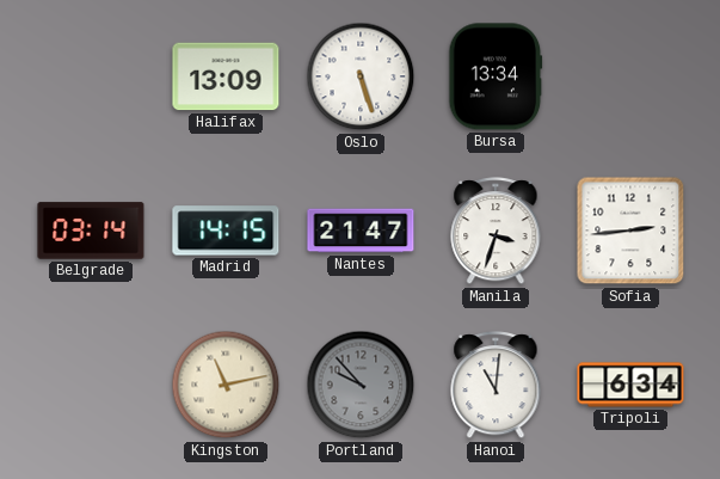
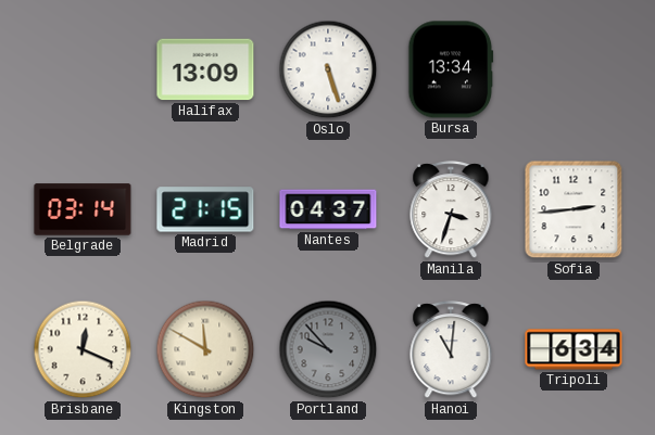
Madrid: 14:15 -> 21:15 (205, 209)
Nantes: 21:47 -> 04:37 (328, 209)
Brisbane: none -> 12:19 (83, 349)
Kingston: 11:13 -> 11:50 (205, 349)
